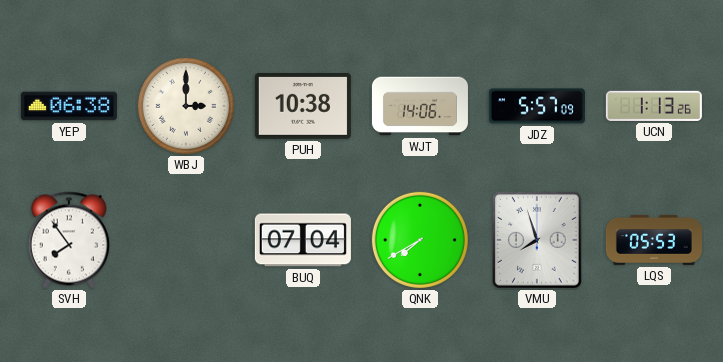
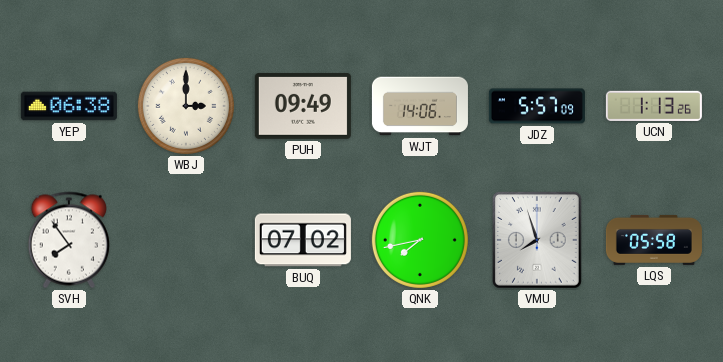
PUH: 10:38 -> 09:49 (303, 107)
BUQ: 07:04 -> 07:02 (303, 240)
QNK: 7:40 -> 7:43 (420, 240)
LQS: 05:53 -> 05:58 (654, 240)
